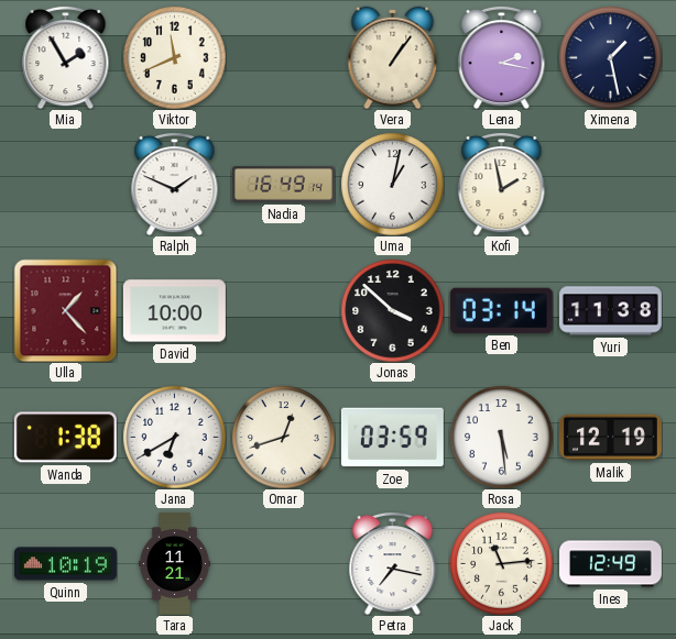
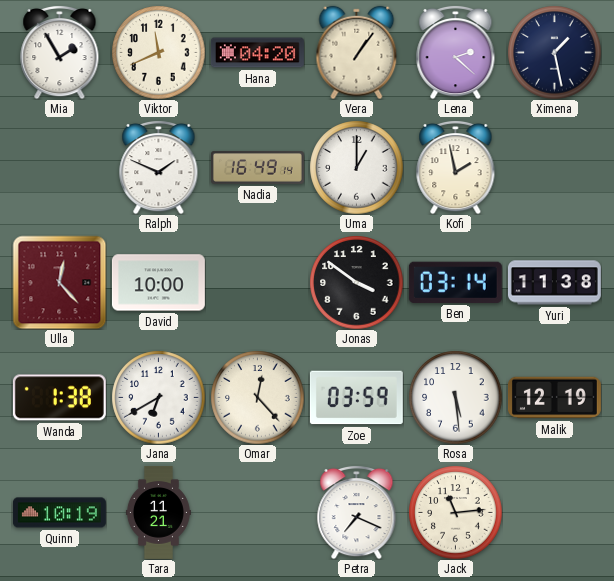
Hana: none -> 04:20 (257, 53)
Lena: 2:17 -> 2:22 (456, 52)
Uma: 1:02 -> 1:00 (356, 167)
Ulla: 1:23 -> 12:23 (59, 282)
Jonas: 3:52 -> 3:51 (356, 282)
Omar: 12:42 -> 12:23 (257, 397)
Petra: 7:17 -> 7:19 (357, 512)
Ines: 12:49 -> none (611, 564)
